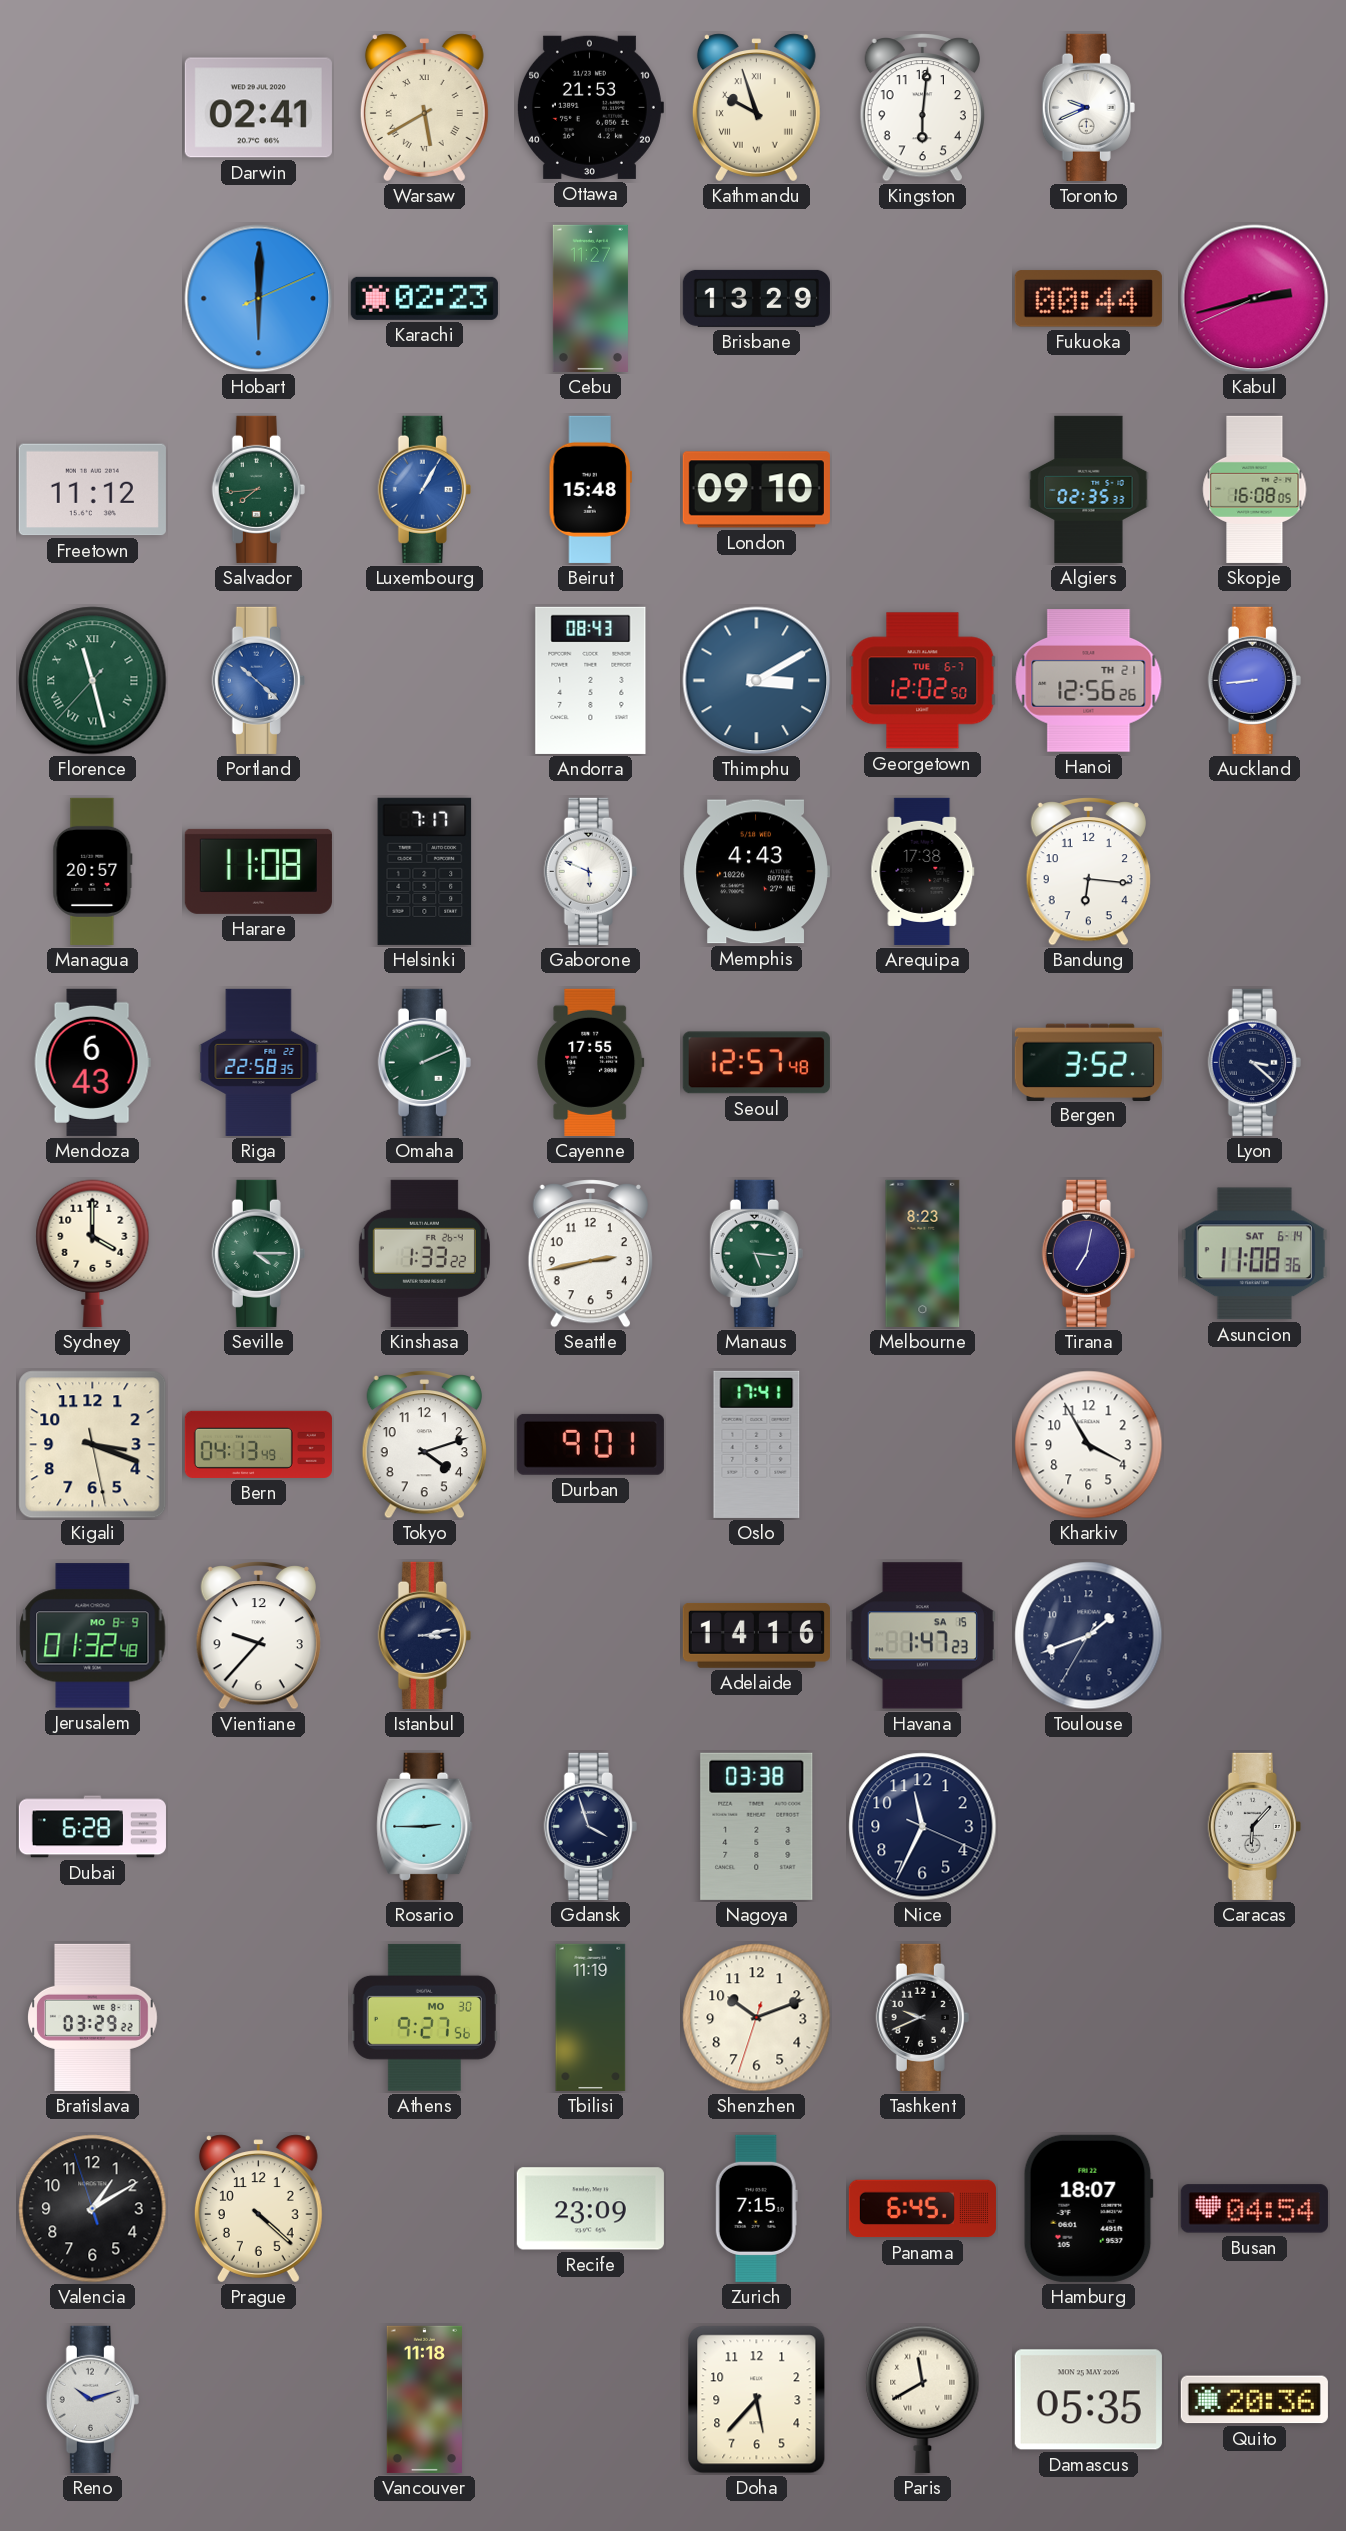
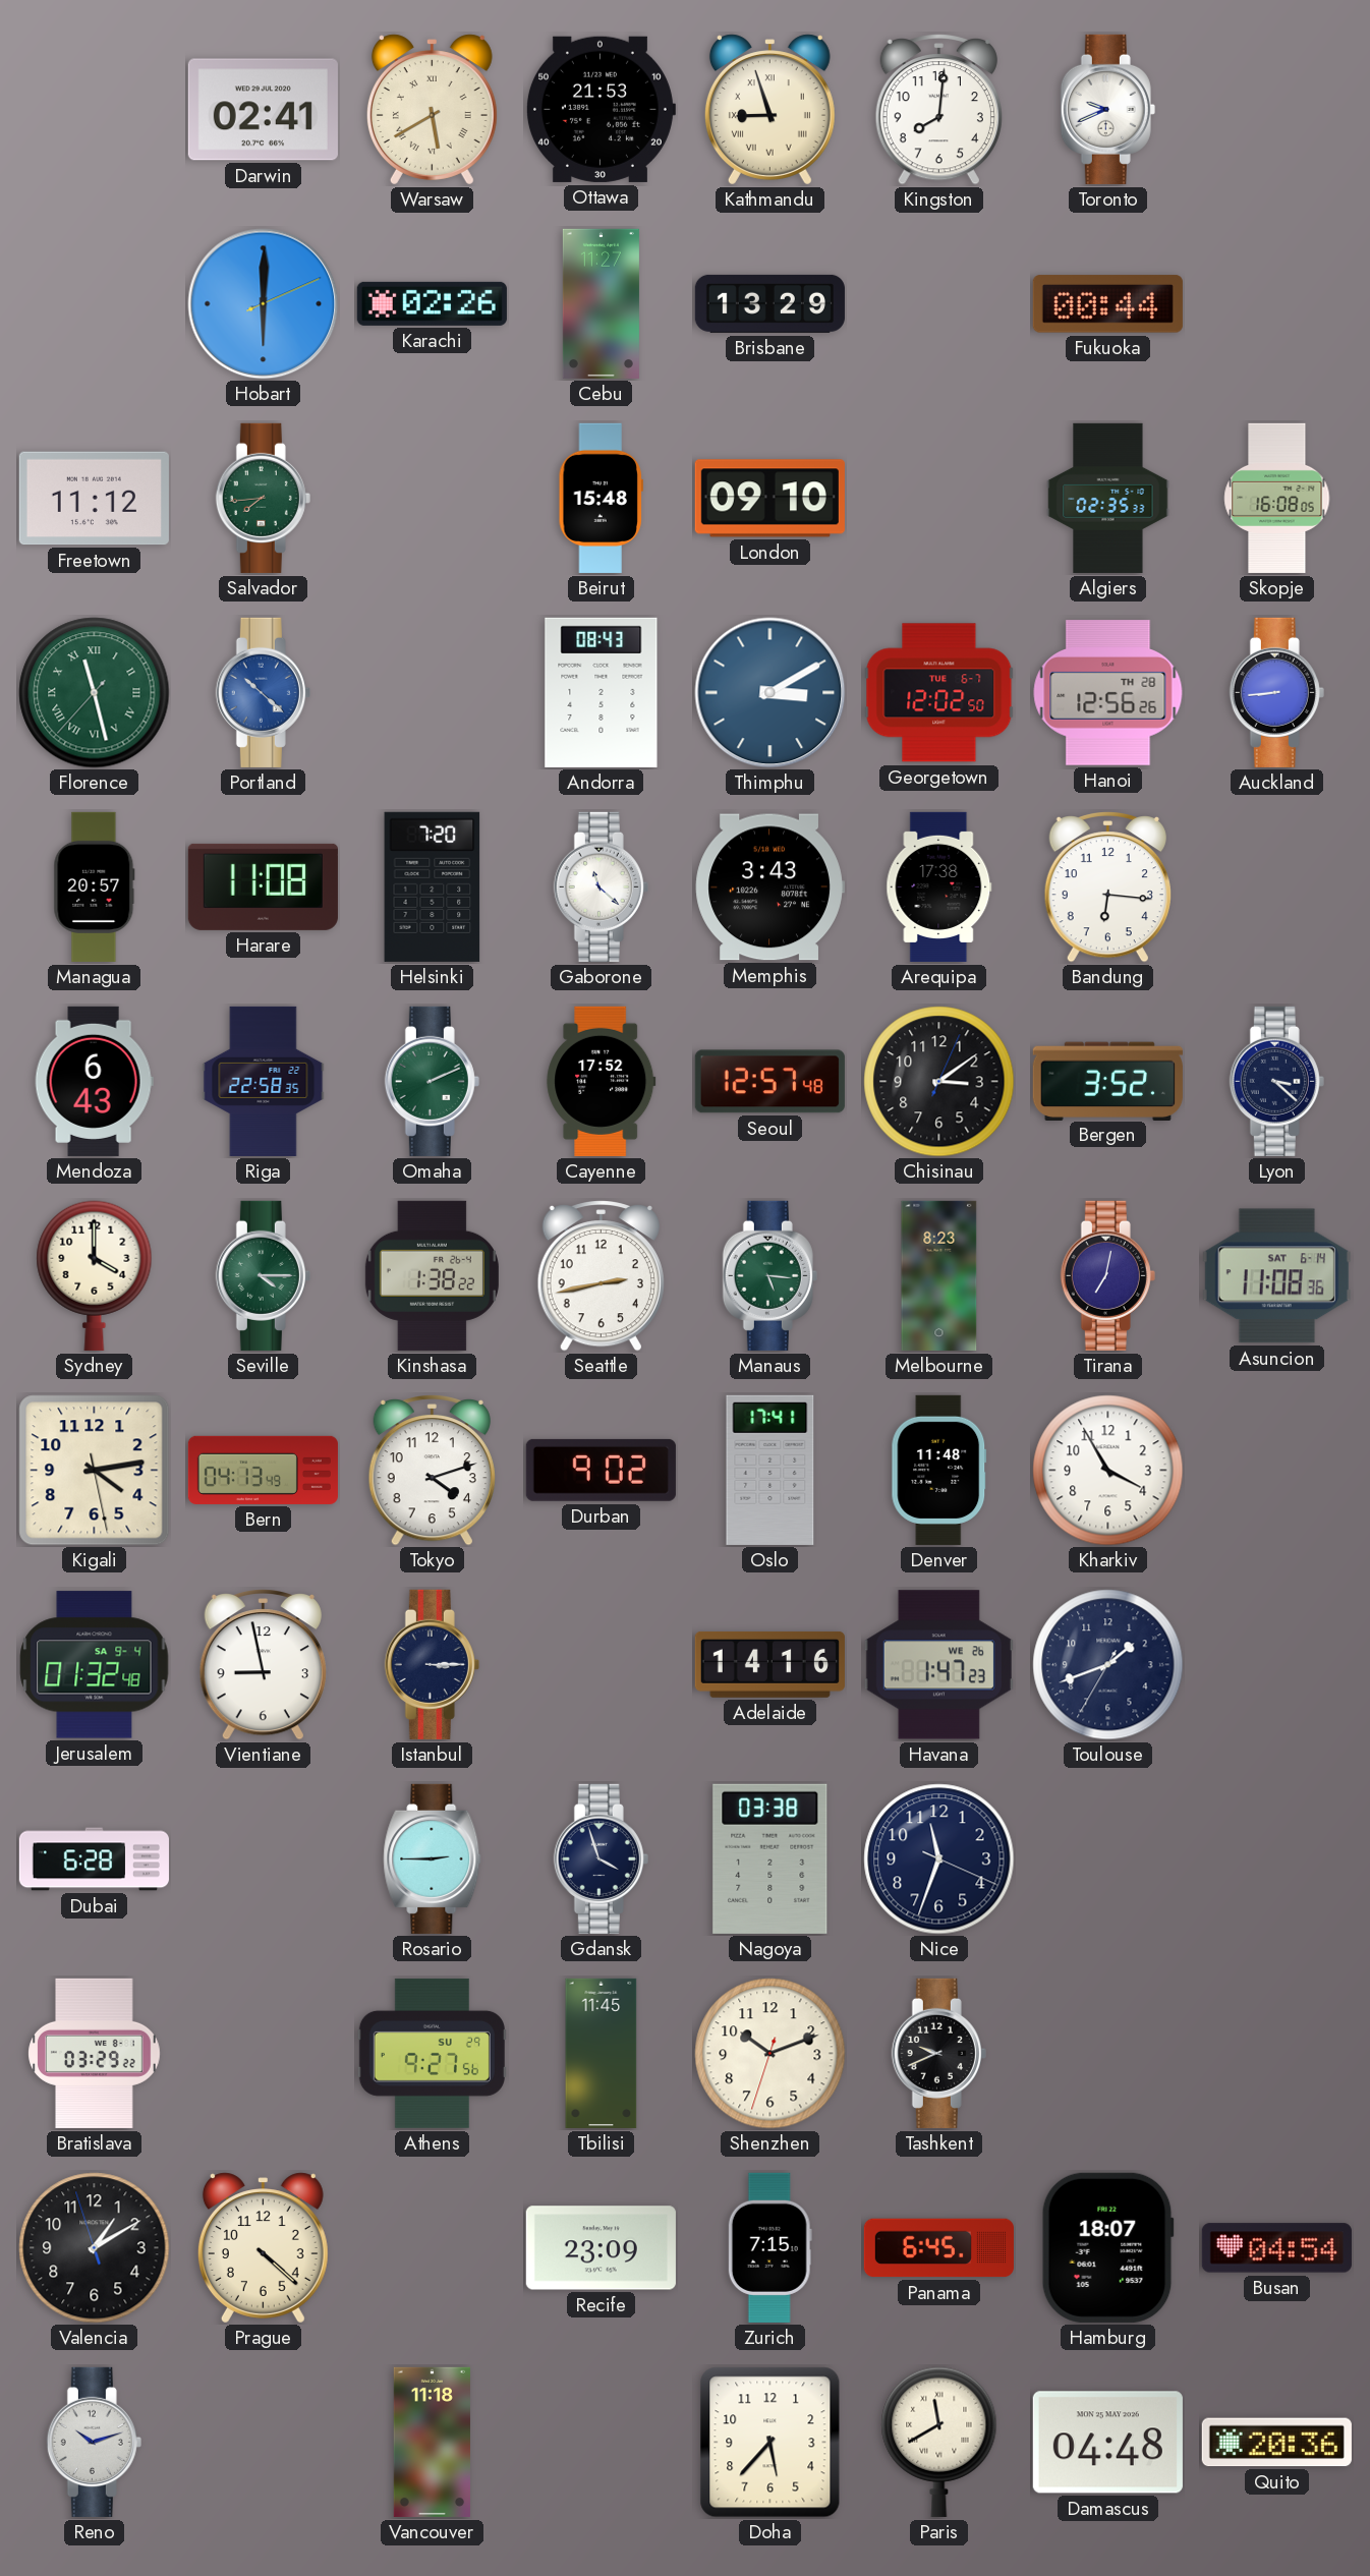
Kathmandu: 9:57 -> 8:57 (769, 110)
Kingston: 6:01 -> 8:01 (938, 110)
Karachi: 02:23 -> 02:26 (432, 303)
Kabul: 2:42 -> none (1255, 299)
Luxembourg: 1:05 -> none (424, 489)
Hanoi date: TH 21 -> TH 28 (1108, 693)
Helsinki: 7:17 -> 7:20 (433, 886)
Gaborone: 5:49 -> 11:22 (601, 886)
Memphis: 4:43 -> 3:43 (769, 888)
Cayenne: 17:55 -> 17:52 (602, 1081)
Chisinau: none -> 3:09 (939, 1082)
Kinshasa: 1:33 -> 1:38 (432, 1275)
Kigali: 3:18 -> 4:13 (95, 1471)
Durban: 9:01 -> 9:02 (601, 1470)
Denver: none -> 11:48 (939, 1470)
Jerusalem date: MO 8-9 -> SA 9-4 (95, 1665)
Vientiane: 9:37 -> 8:58 (263, 1665)
Istanbul: 3:13 -> 3:15 (432, 1664)
Havana date: SA 15 -> WE 26 (938, 1665)
Nice: 11:34 -> 11:33 (939, 1859)
Caracas: 6:07 -> none (1254, 1826)
Athens date: MO 30 -> SU 29 (432, 2053)
Tbilisi: 11:19 -> 11:45 (602, 2053)
Damascus: 05:35 -> 04:48 (1107, 2443)
